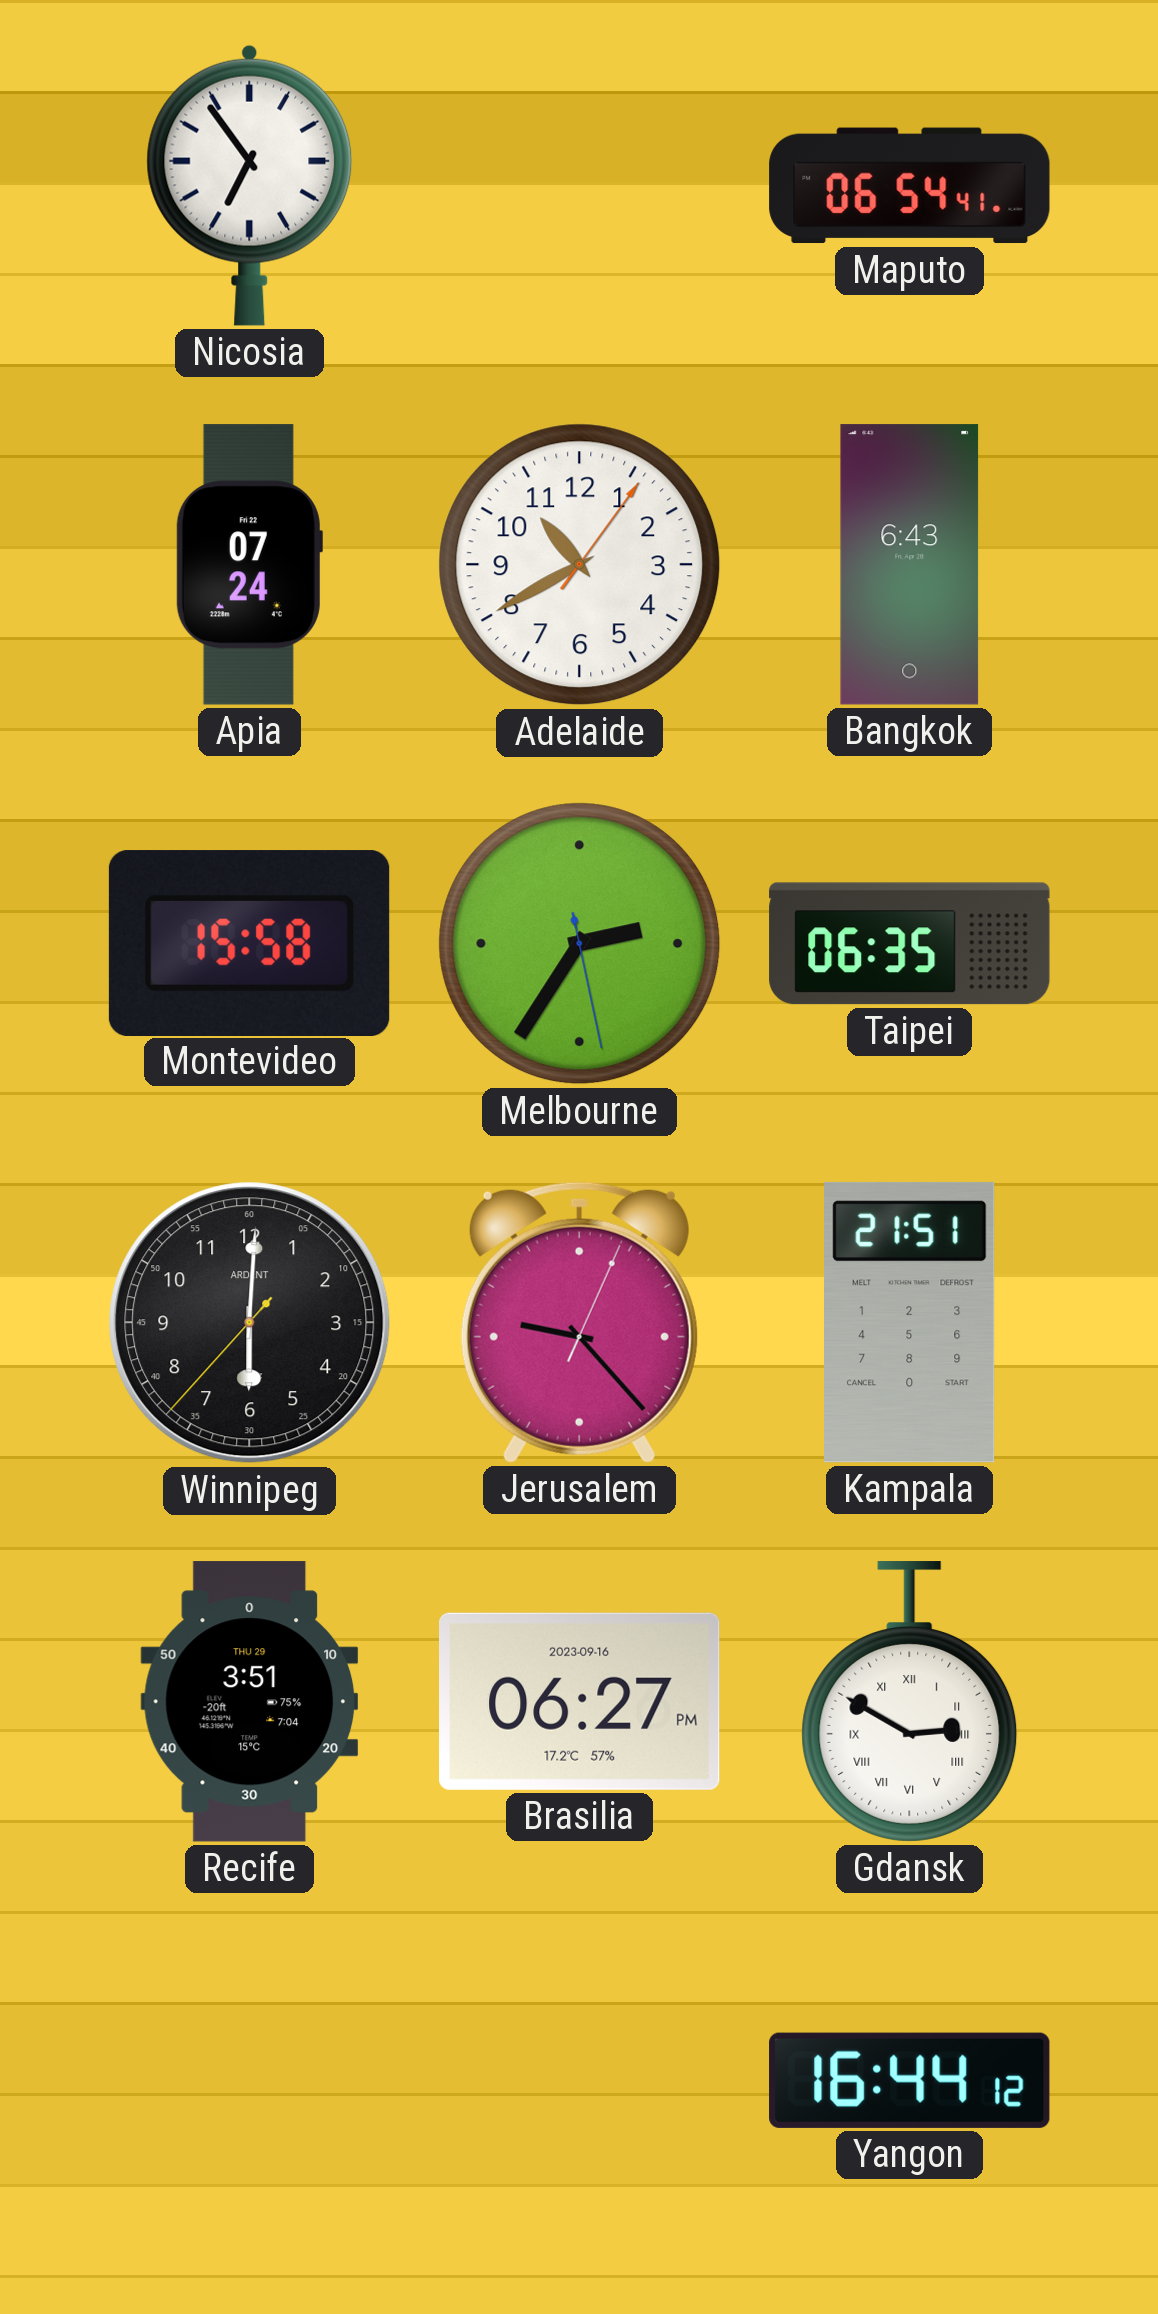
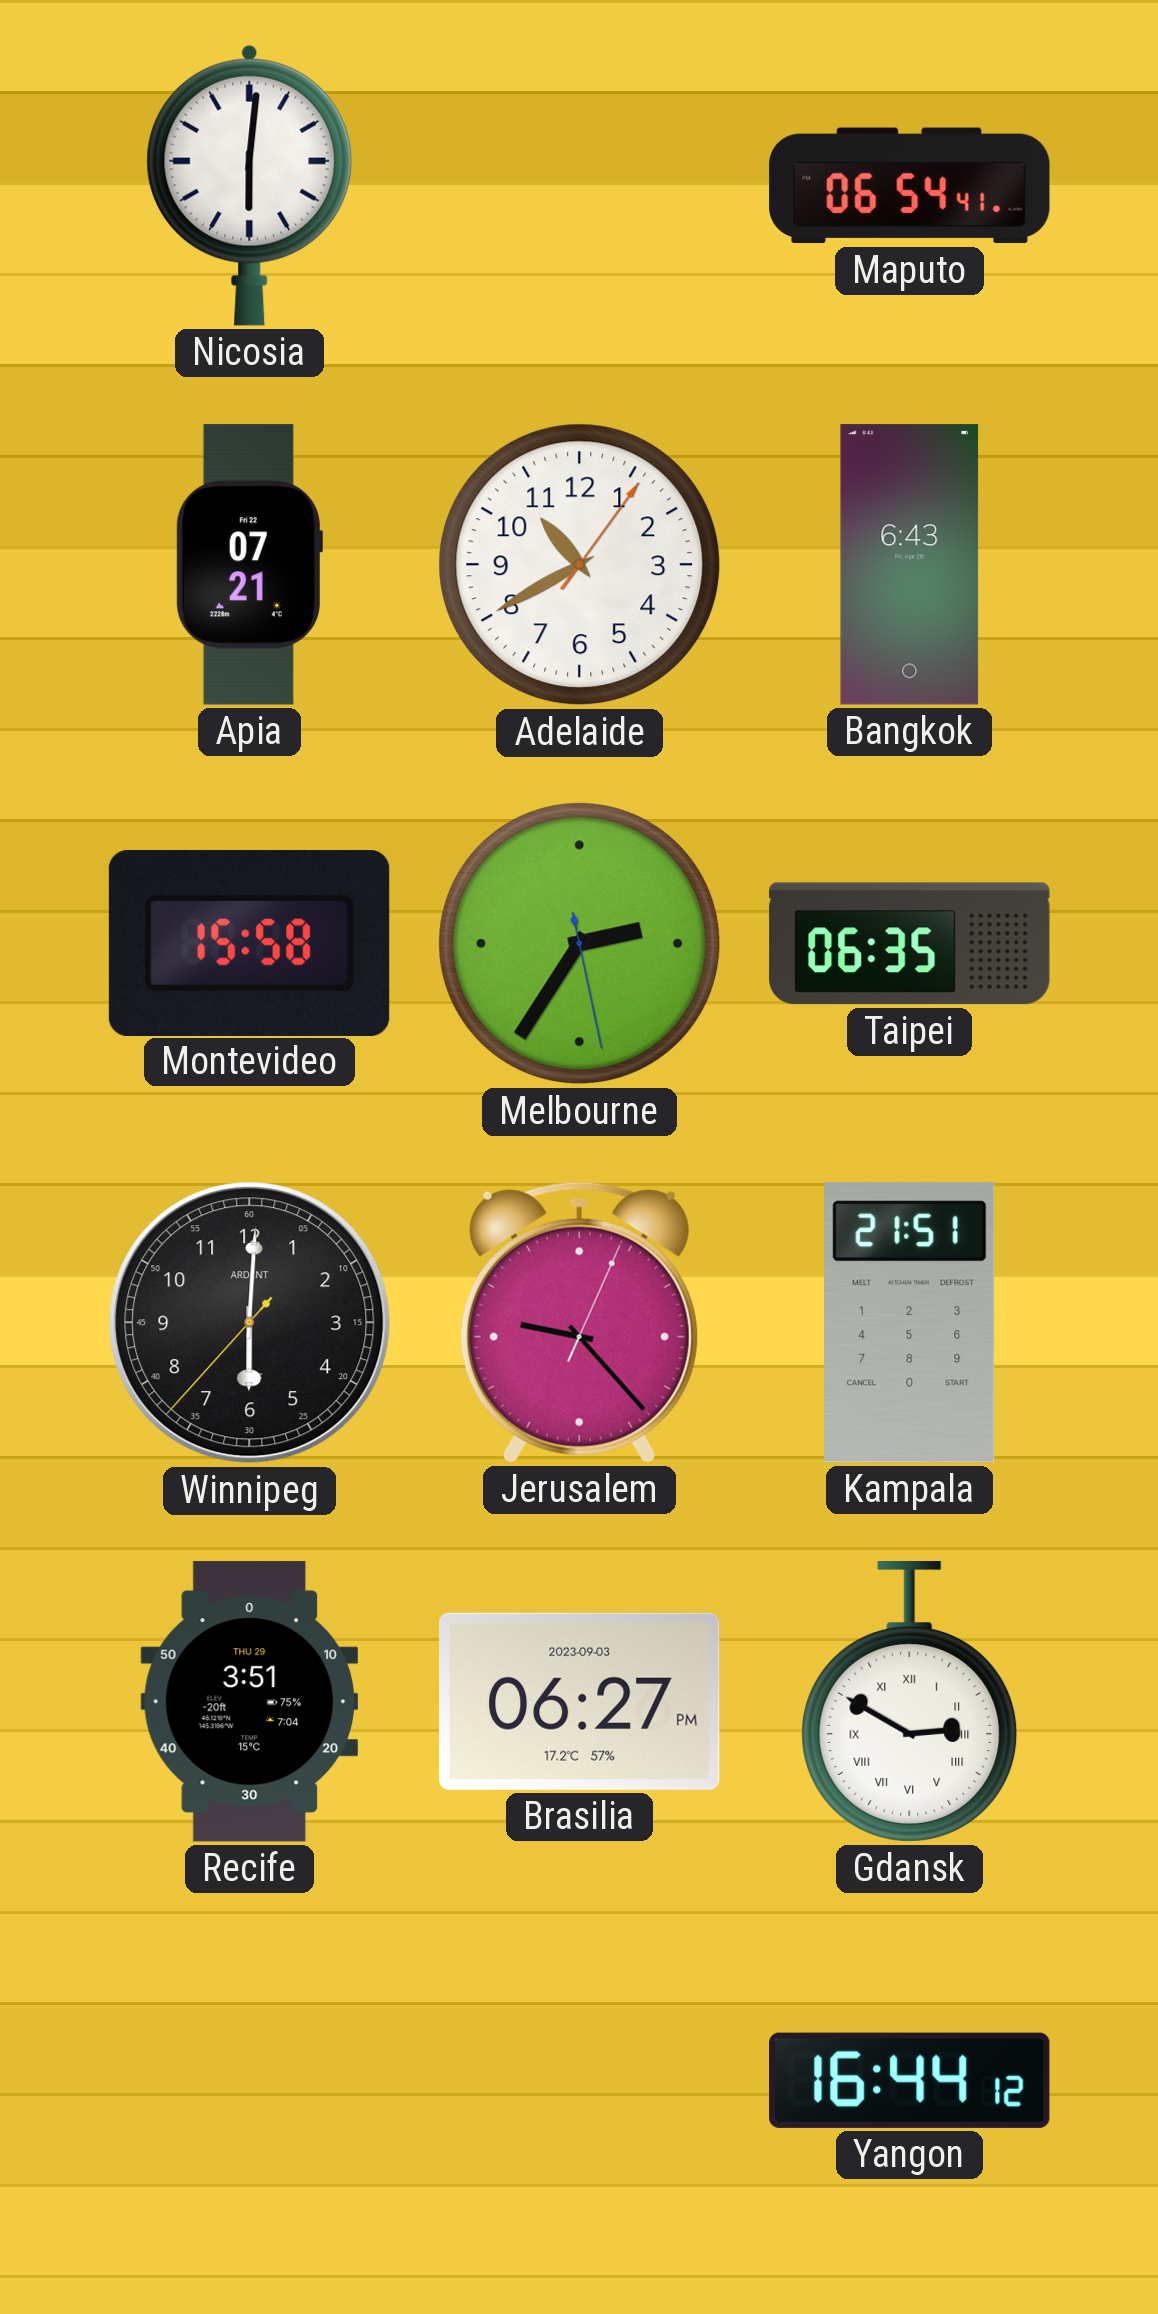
Nicosia: 6:54 -> 6:01 (250, 185)
Apia: 07:24 -> 07:21 (249, 565)
Brasilia date: 2023-09-16 -> 2023-09-03 (580, 1701)
